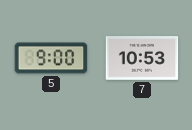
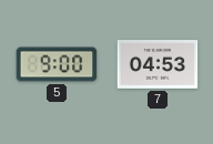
7: 10:53 -> 04:53 (158, 65)
